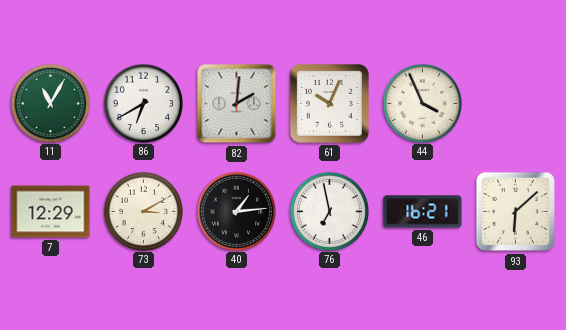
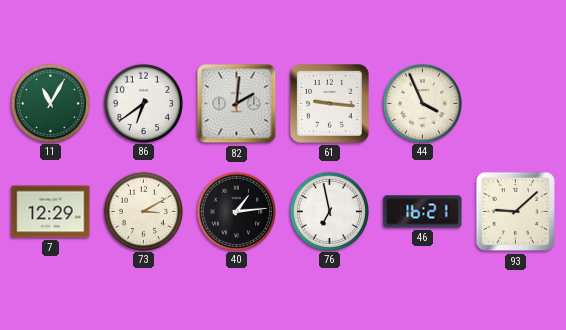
86: 6:40 -> 6:39 (143, 103)
61: 10:04 -> 9:16 (330, 104)
93: 6:08 -> 9:08 (516, 212)
